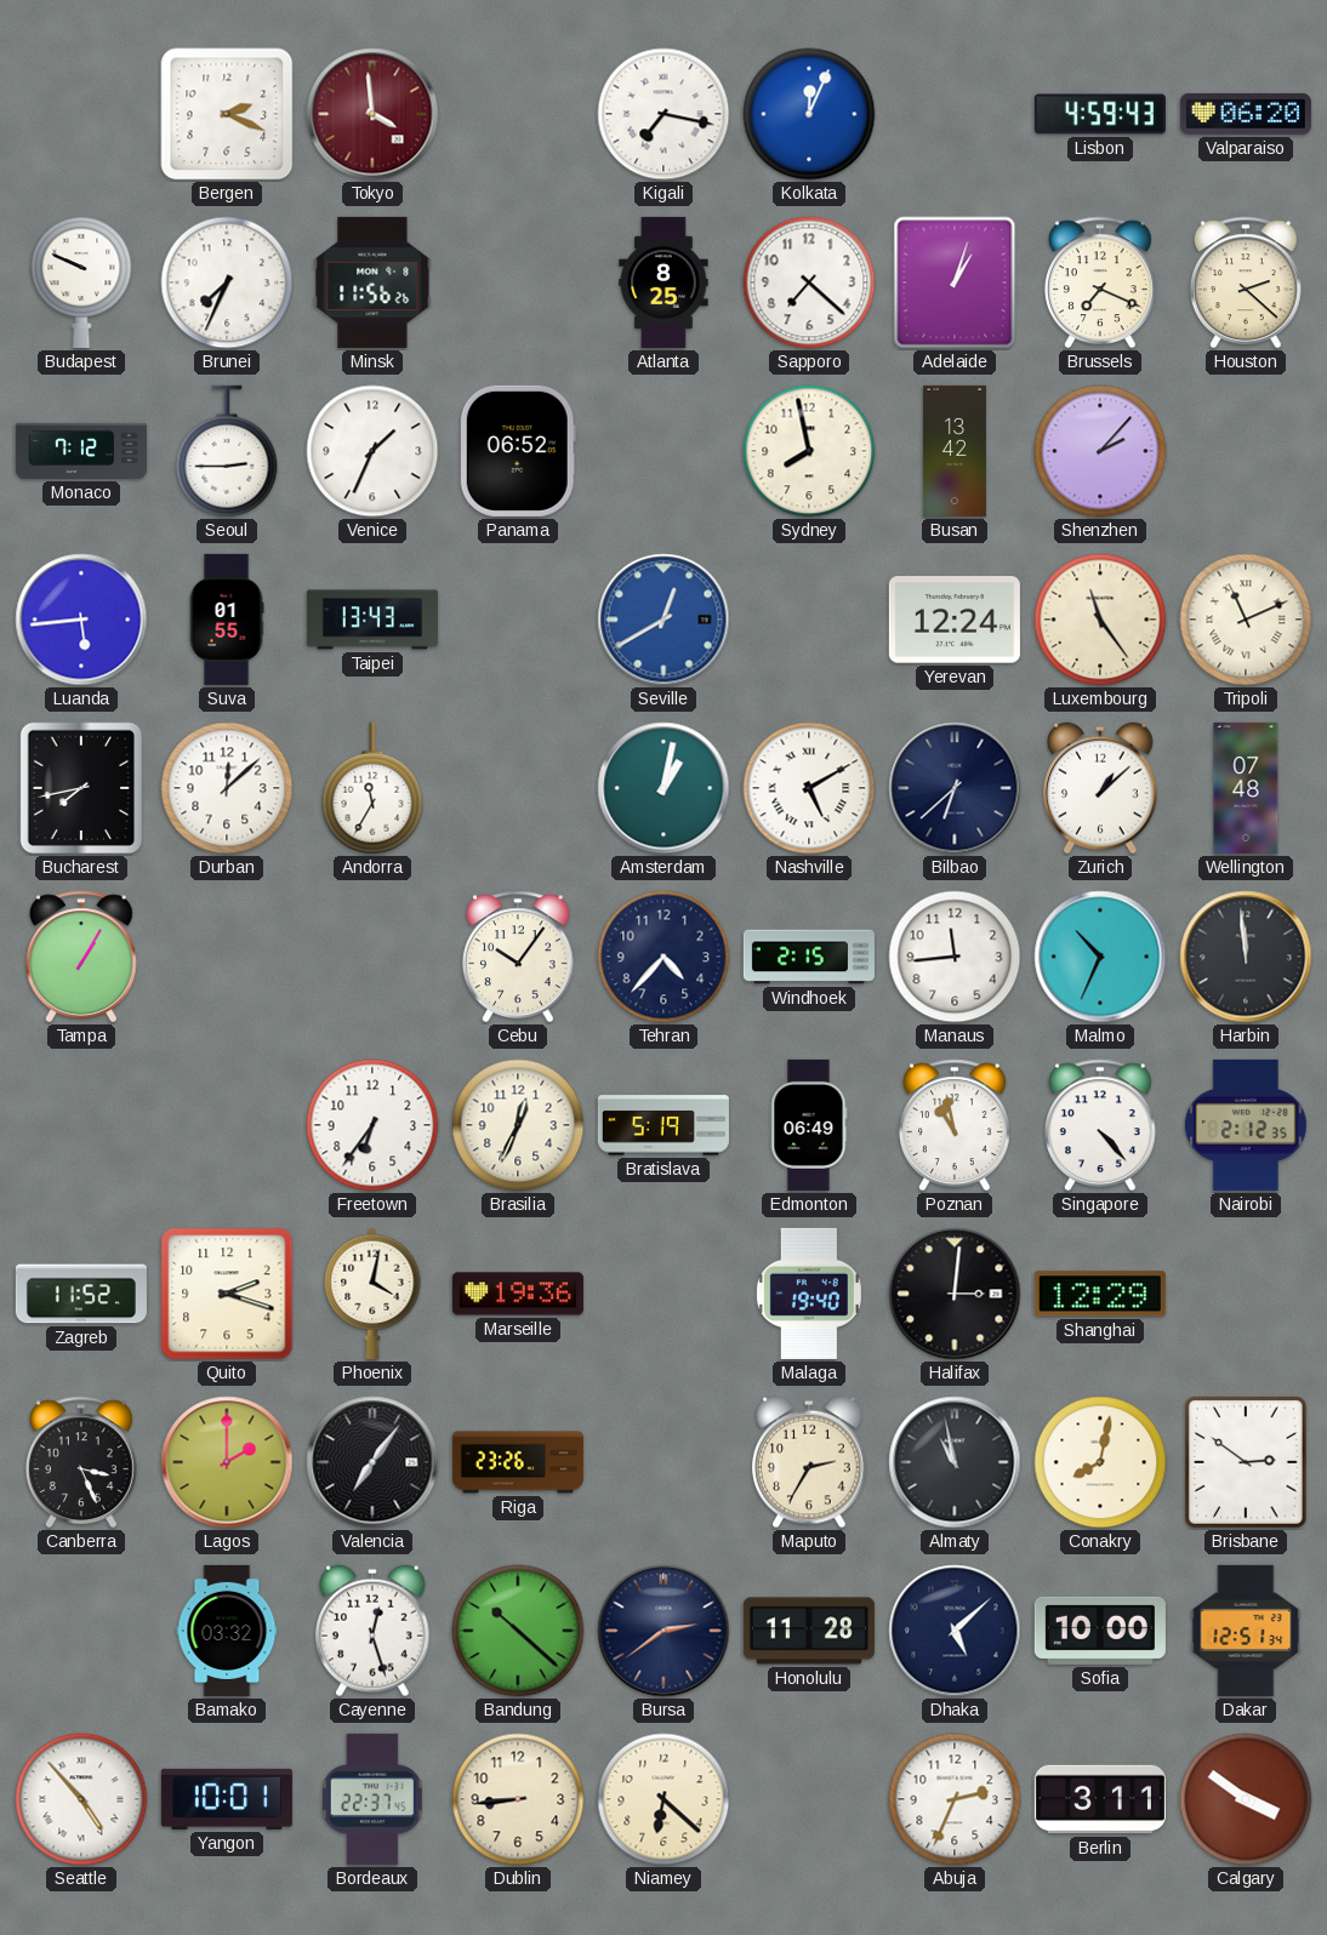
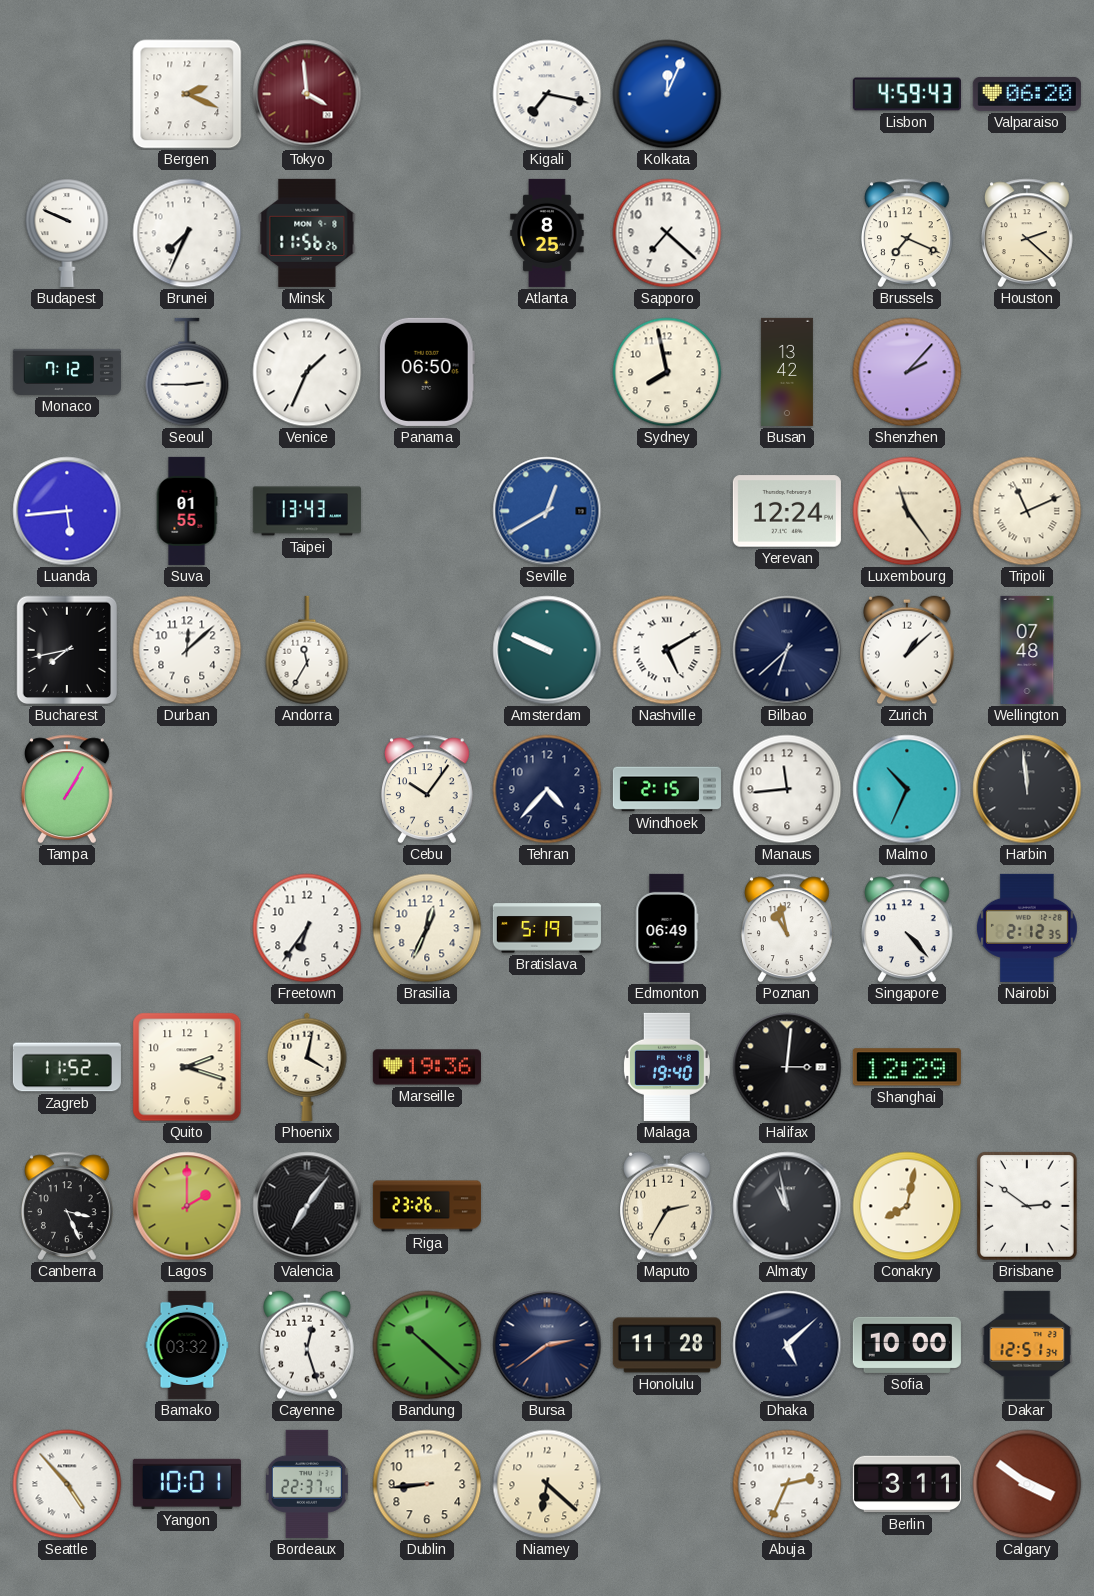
Adelaide: 1:03 -> none (955, 282)
Panama: 06:52 -> 06:50 (427, 372)
Amsterdam: 1:02 -> 9:49 (547, 650)
